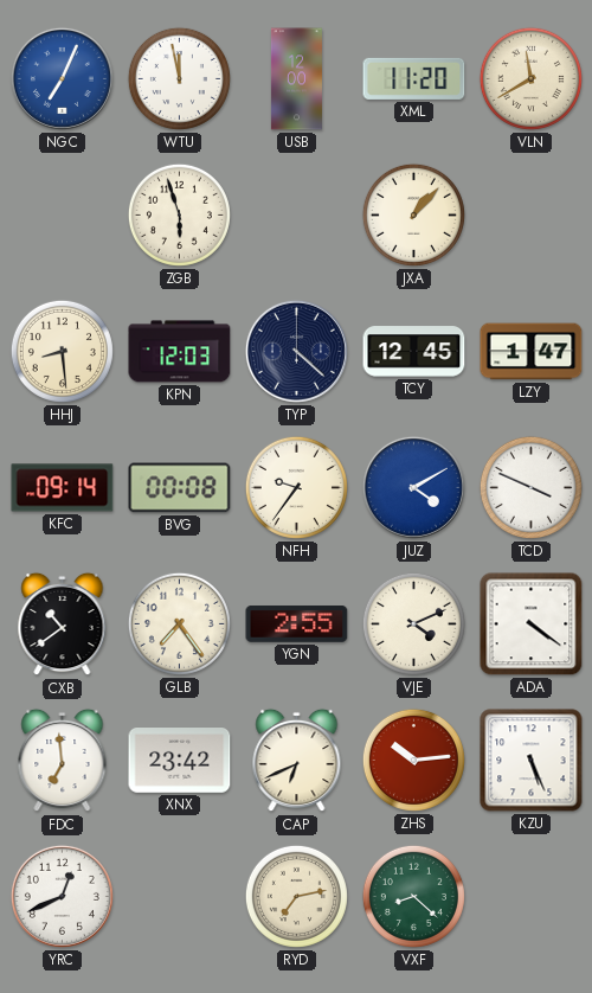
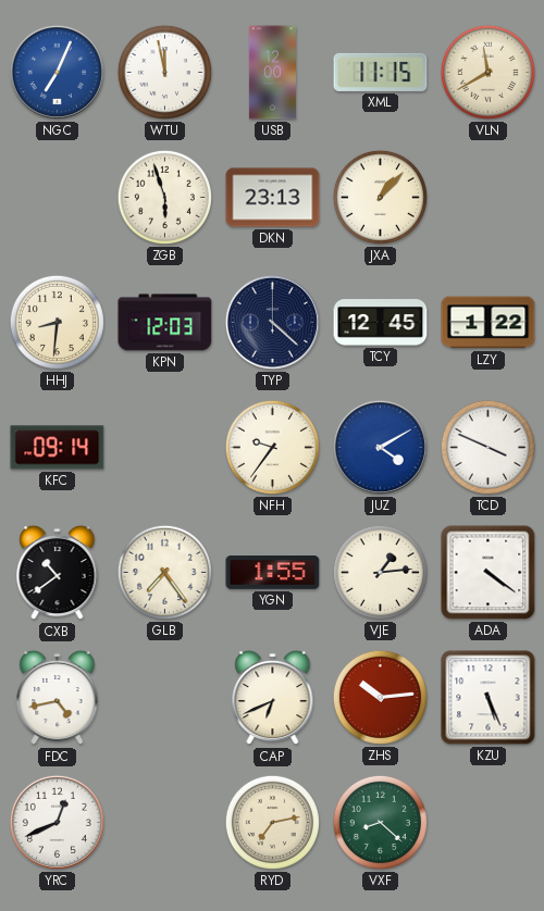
XML: 11:20 -> 11:15 (381, 72)
DKN: none -> 23:13 (273, 198)
HHJ: 8:29 -> 8:31 (57, 322)
LZY: 1:47 -> 1:22 (489, 323)
BVG: 00:08 -> none (180, 488)
YGN: 2:55 -> 1:55 (273, 573)
VJE: 4:11 -> 1:14 (380, 572)
FDC: 6:59 -> 4:43 (58, 698)
XNX: 23:42 -> none (180, 761)
